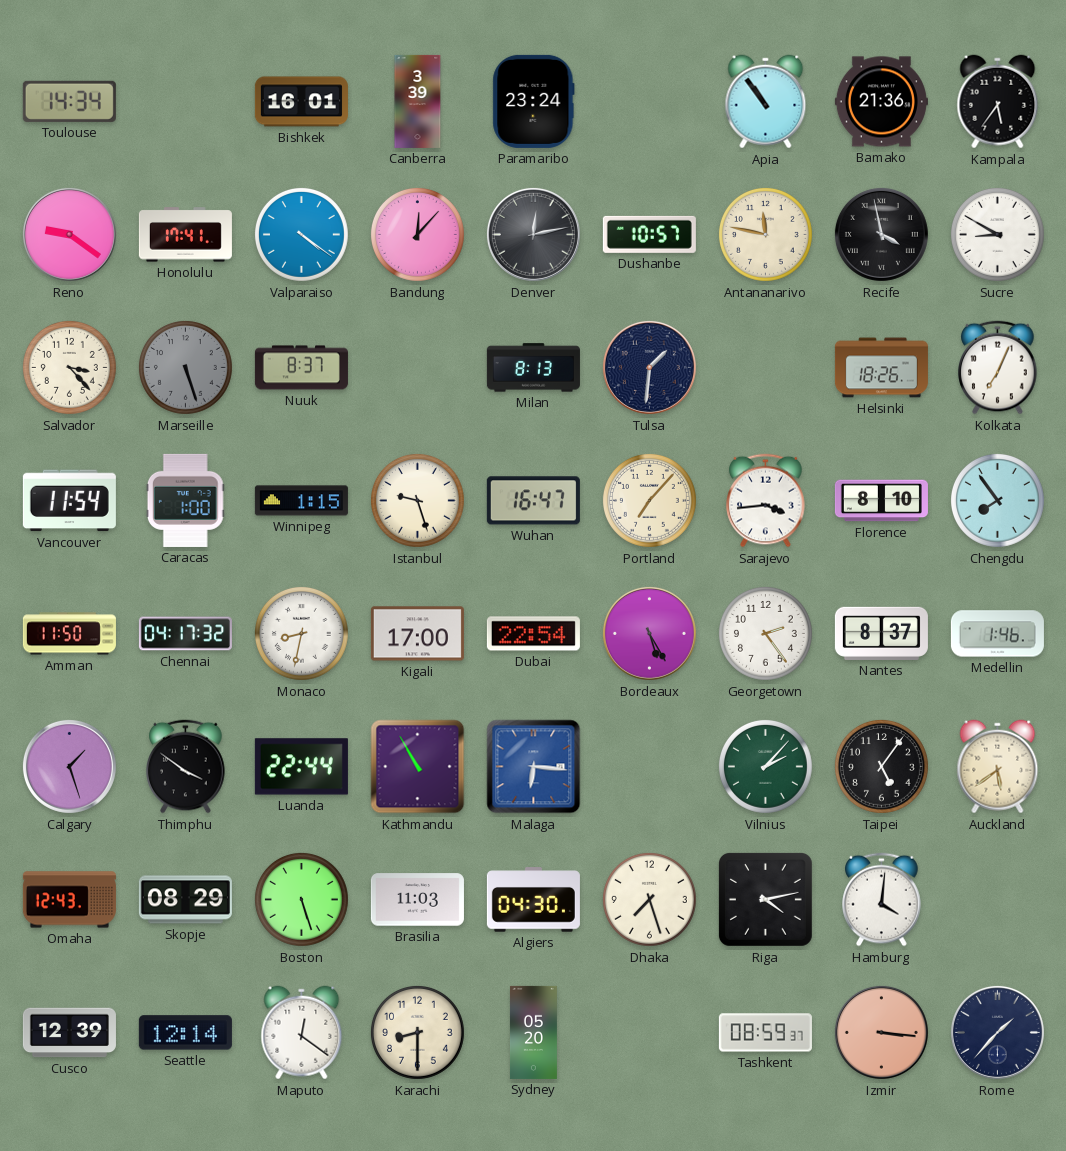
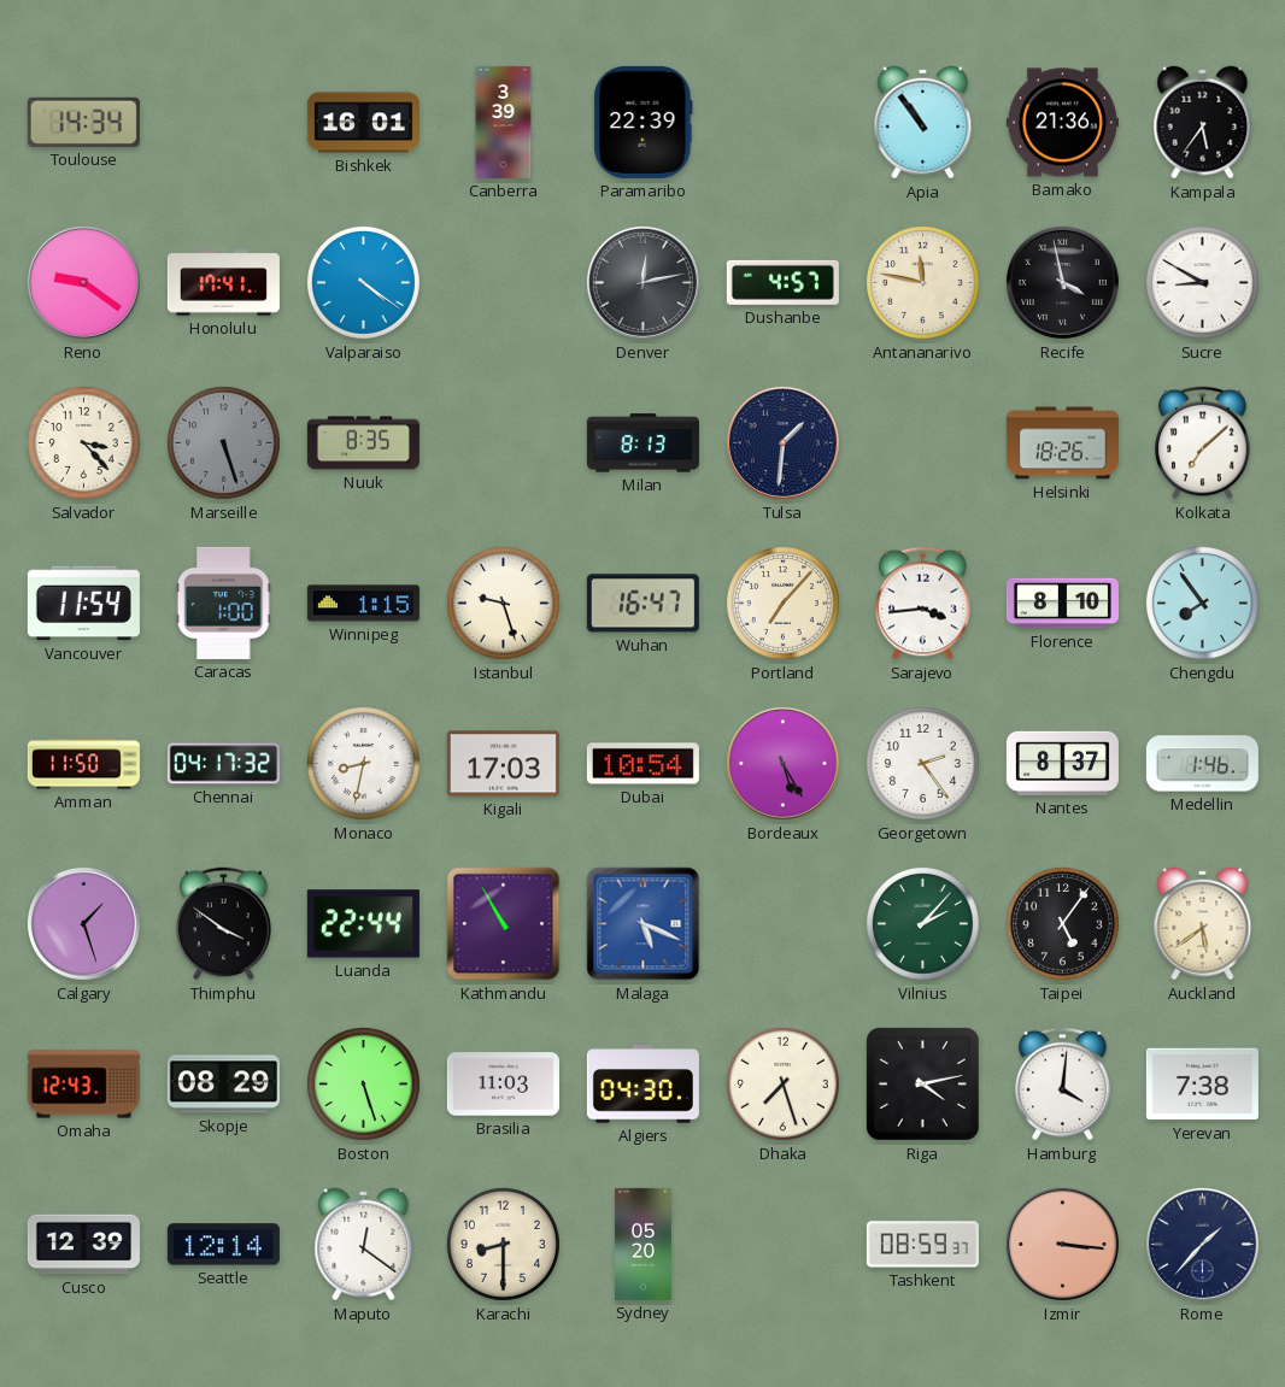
Paramaribo: 23:24 -> 22:39 (644, 122)
Bandung: 12:07 -> none (417, 234)
Dushanbe: 10:57 -> 4:57 (782, 282)
Nuuk: 8:37 -> 8:35 (363, 443)
Kolkata: 7:04 -> 7:08 (1203, 443)
Kigali: 17:00 -> 17:03 (503, 764)
Dubai: 22:54 -> 10:54 (642, 764)
Malaga: 6:16 -> 5:19 (644, 924)
Yerevan: none -> 7:38 (1202, 1085)
